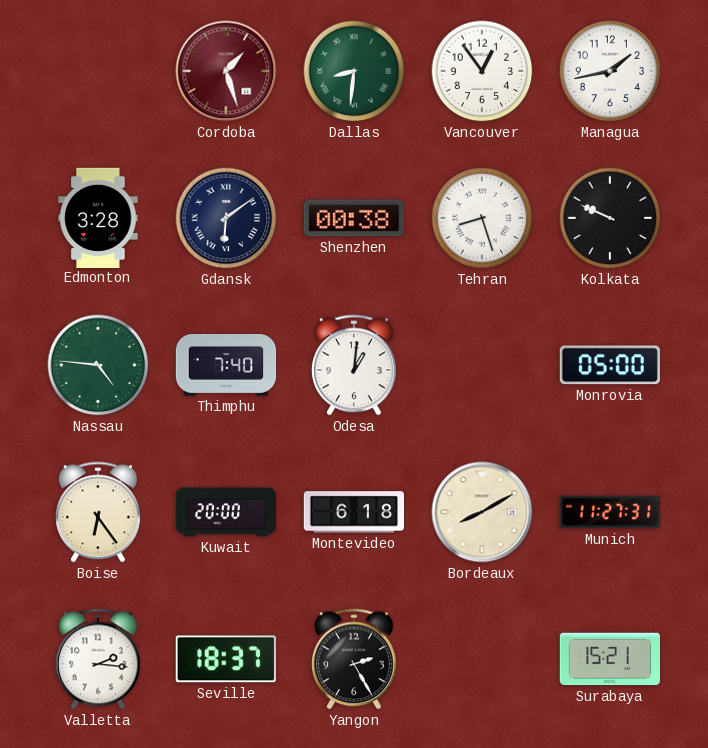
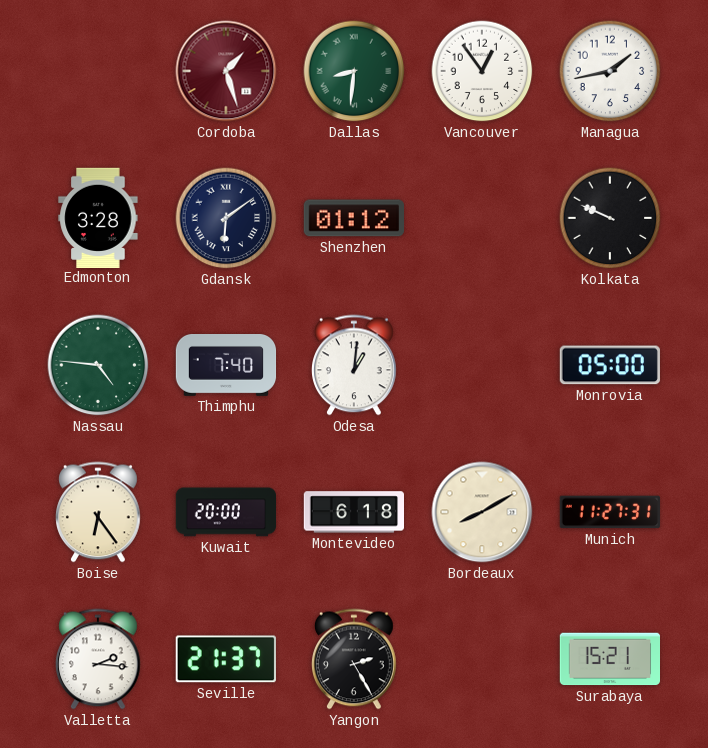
Shenzhen: 00:38 -> 01:12 (353, 218)
Tehran: 8:27 -> none (482, 218)
Seville: 18:37 -> 21:37 (226, 659)
